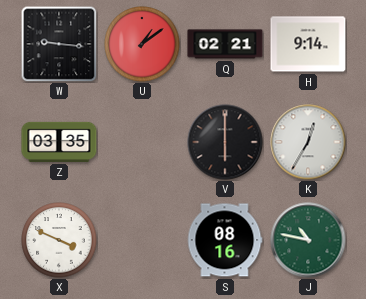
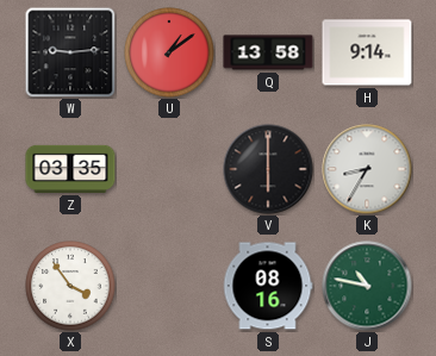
W: 9:16 -> 9:14 (70, 52)
Q: 02:21 -> 13:58 (268, 52)
K: 12:35 -> 8:35 (367, 169)
X: 3:49 -> 3:54 (70, 286)
